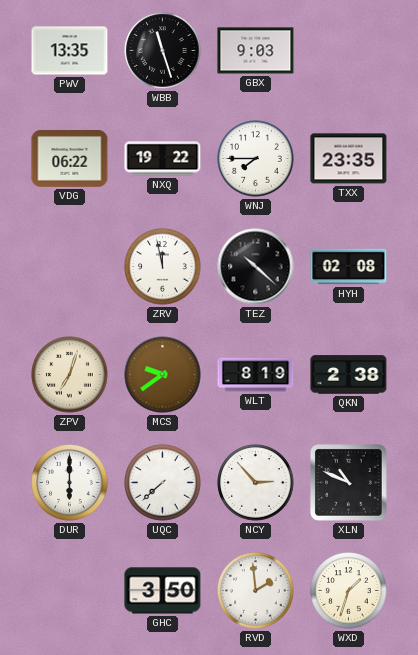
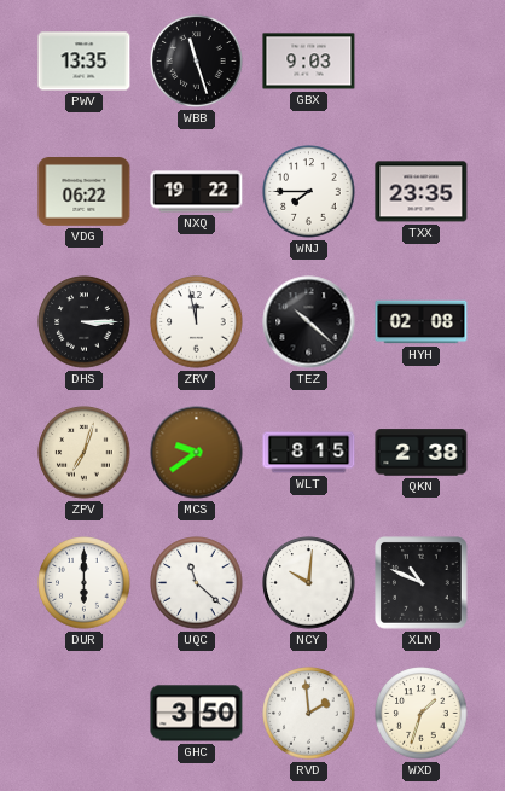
DHS: none -> 3:15 (85, 322)
WLT: 8:19 -> 8:15 (309, 453)
UQC: 7:38 -> 11:22 (197, 583)
NCY: 2:53 -> 10:01 (309, 583)
